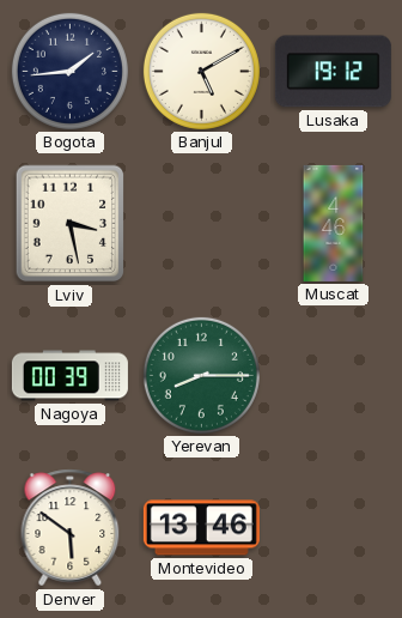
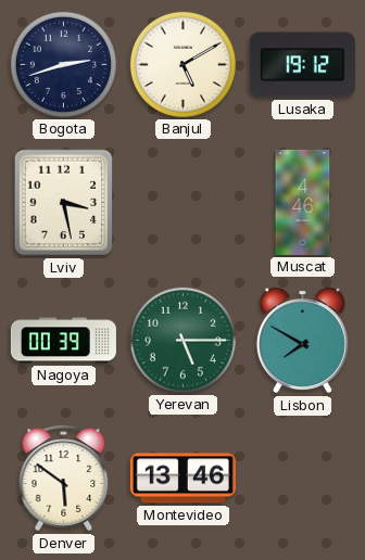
Bogota: 1:44 -> 2:42 (63, 64)
Yerevan: 8:15 -> 5:15 (182, 340)
Lisbon: none -> 7:50 (302, 341)
